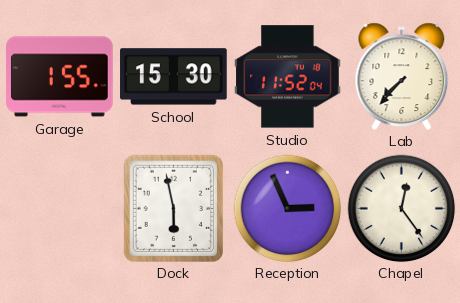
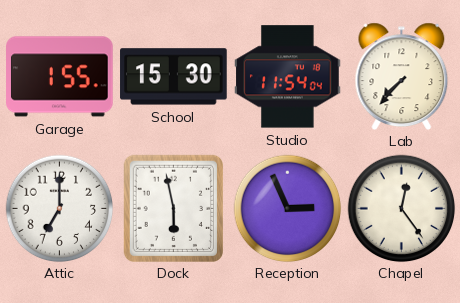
Studio: 11:52 -> 11:54 (288, 77)
Attic: none -> 7:00 (59, 208)
